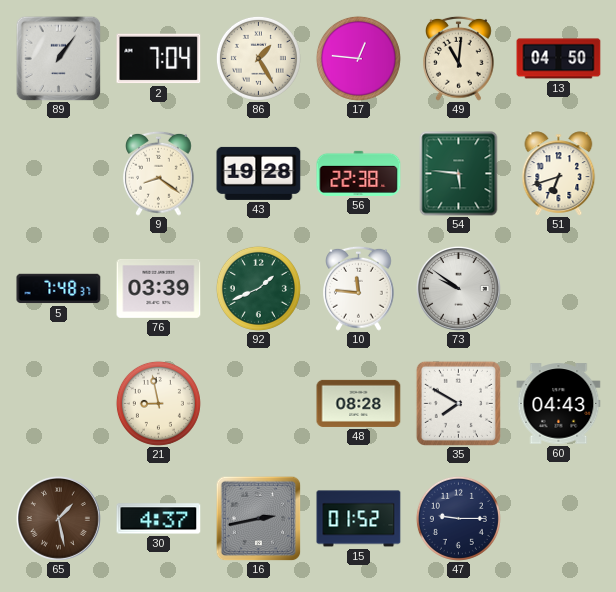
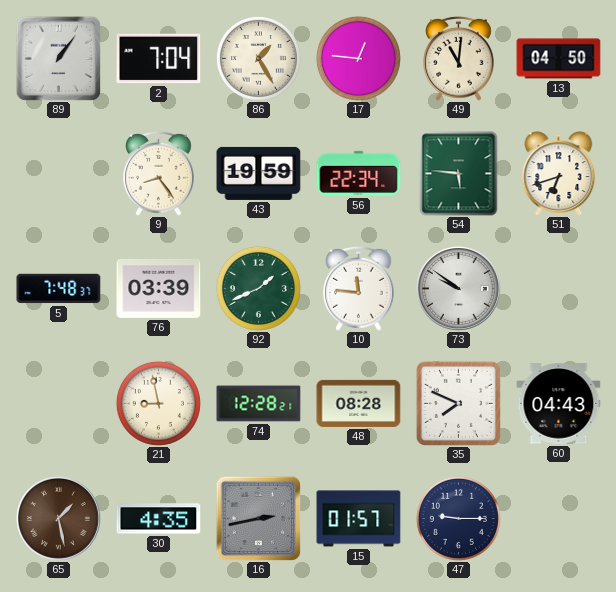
9: 8:21 -> 8:24 (159, 173)
43: 19:28 -> 19:59 (259, 173)
56: 22:38 -> 22:34 (359, 173)
74: none -> 12:28 (259, 404)
35: 7:50 -> 7:49 (458, 403)
30: 4:37 -> 4:35 (159, 519)
15: 01:52 -> 01:57 (359, 519)
